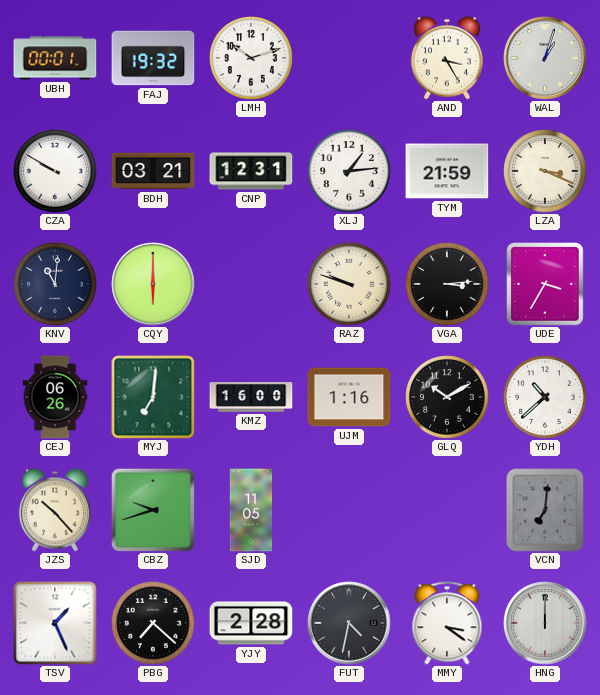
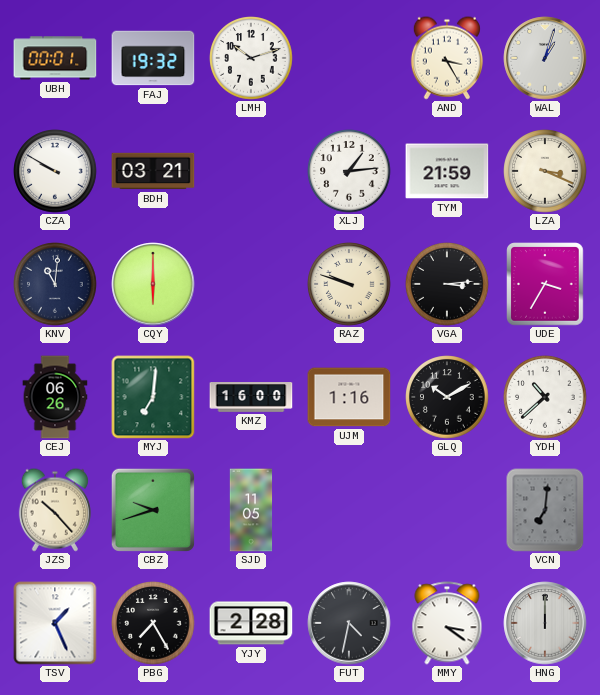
CNP: 12:31 -> none (251, 171)
PBG: 7:22 -> 7:25 (153, 623)
